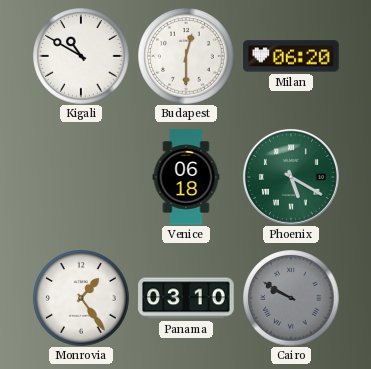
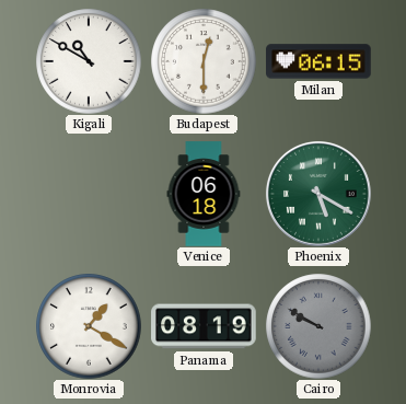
Milan: 06:20 -> 06:15 (318, 61)
Monrovia: 1:24 -> 1:20 (89, 326)
Panama: 03:10 -> 08:19 (204, 326)
